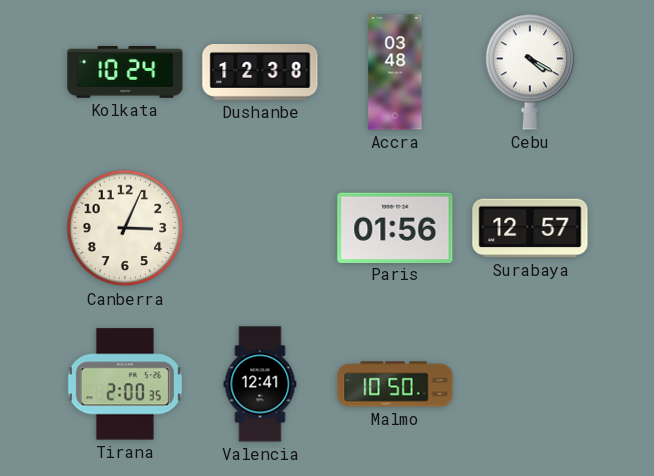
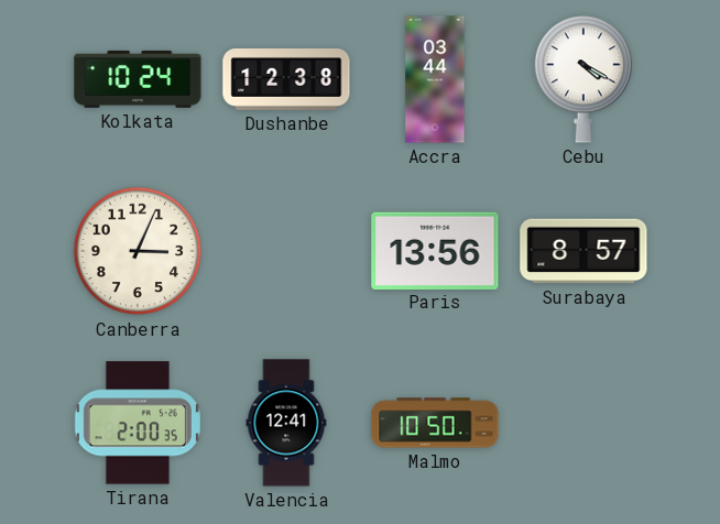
Accra: 03:48 -> 03:44 (435, 79)
Paris: 01:56 -> 13:56 (435, 250)
Surabaya: 12:57 -> 8:57 (583, 251)
